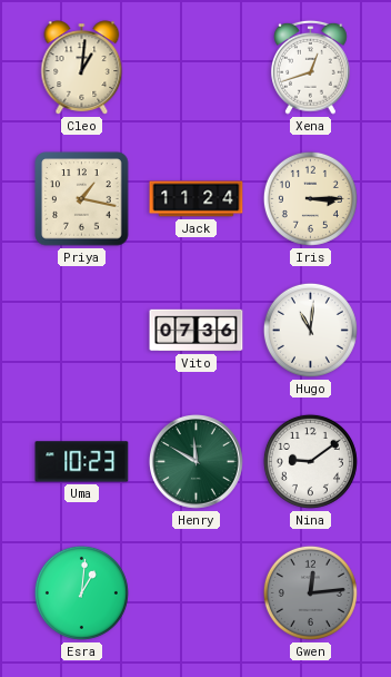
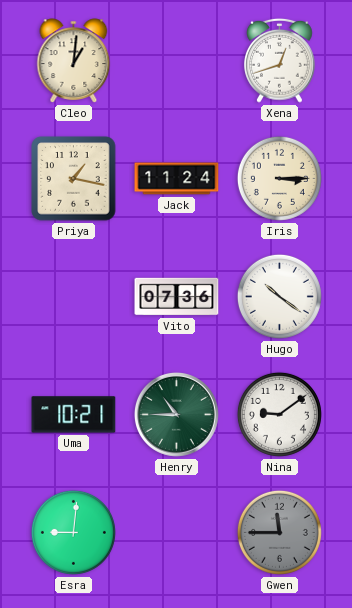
Hugo: 11:01 -> 10:21 (279, 296)
Uma: 10:23 -> 10:21 (74, 415)
Henry: 11:50 -> 10:45 (176, 414)
Esra: 1:01 -> 9:01 (73, 532)
Gwen: 12:14 -> 11:45 (279, 532)
